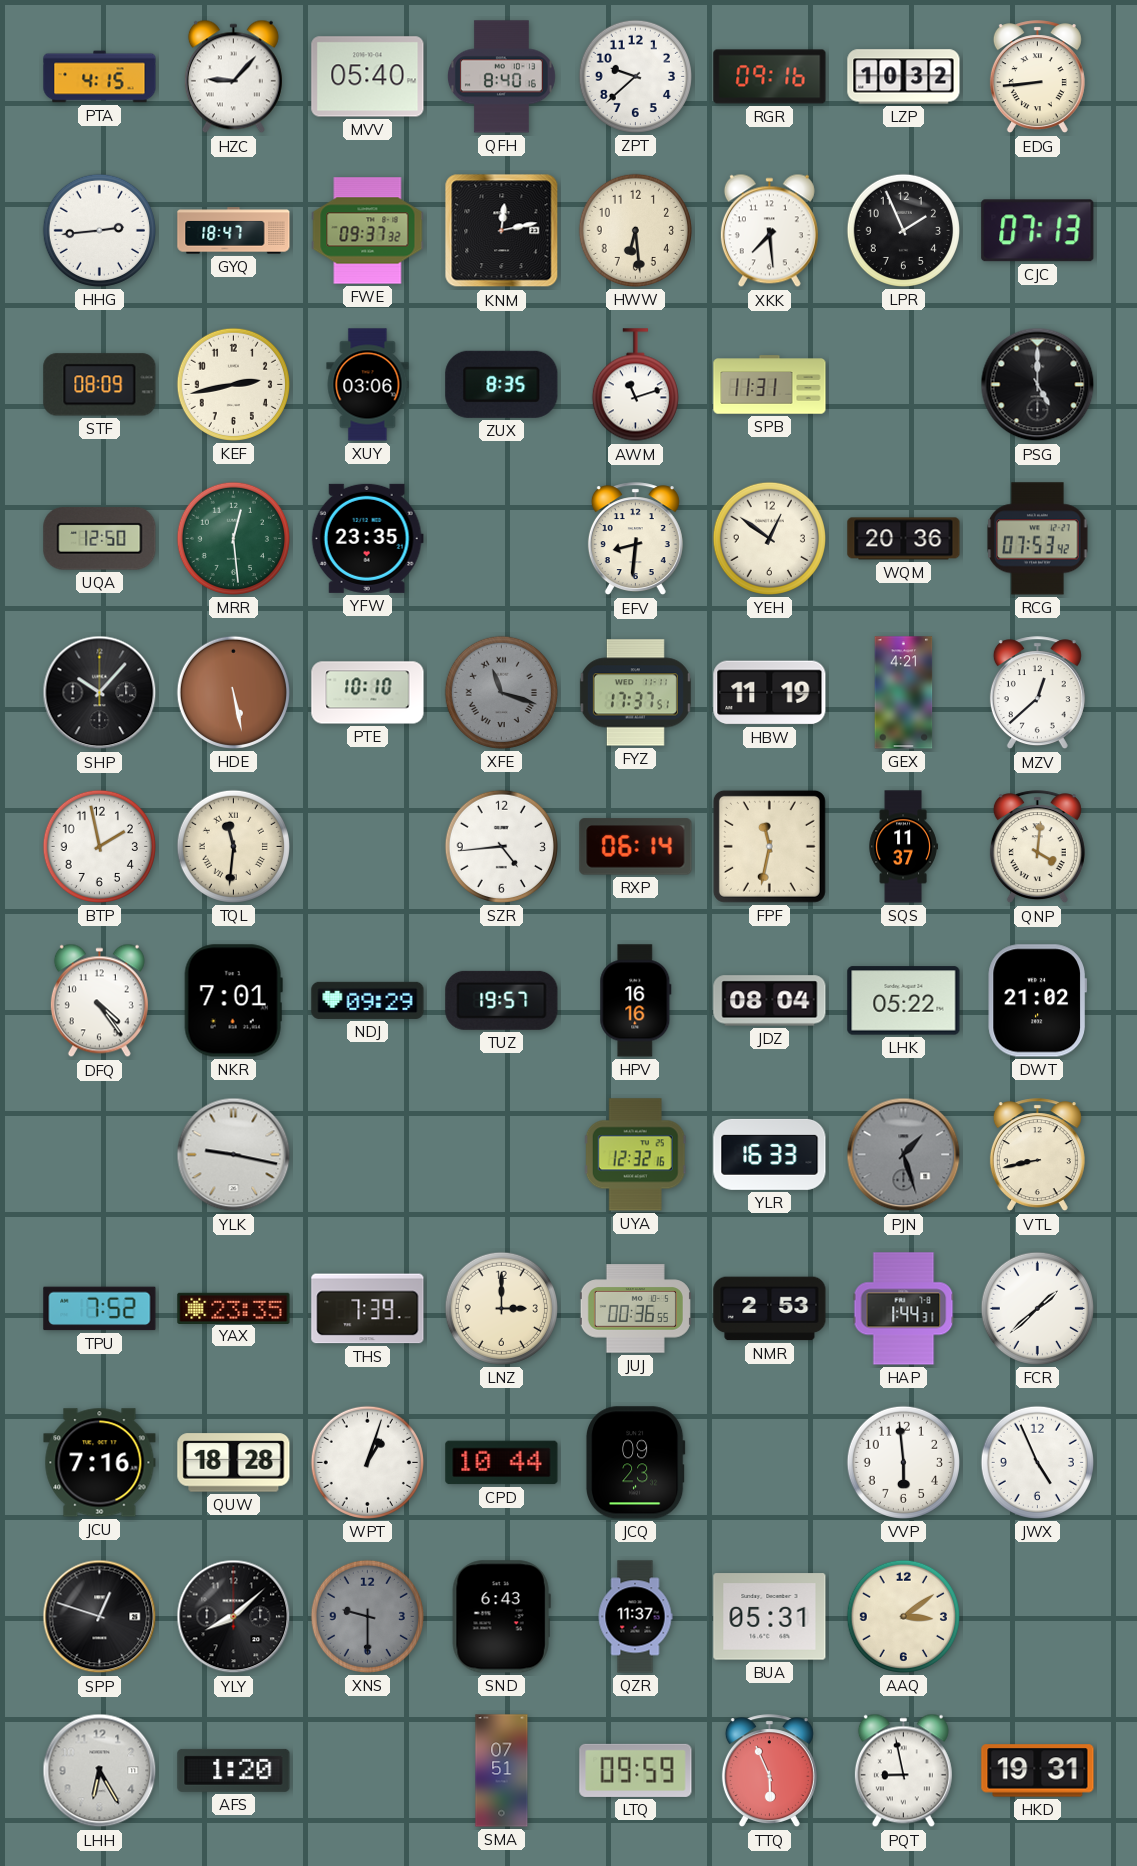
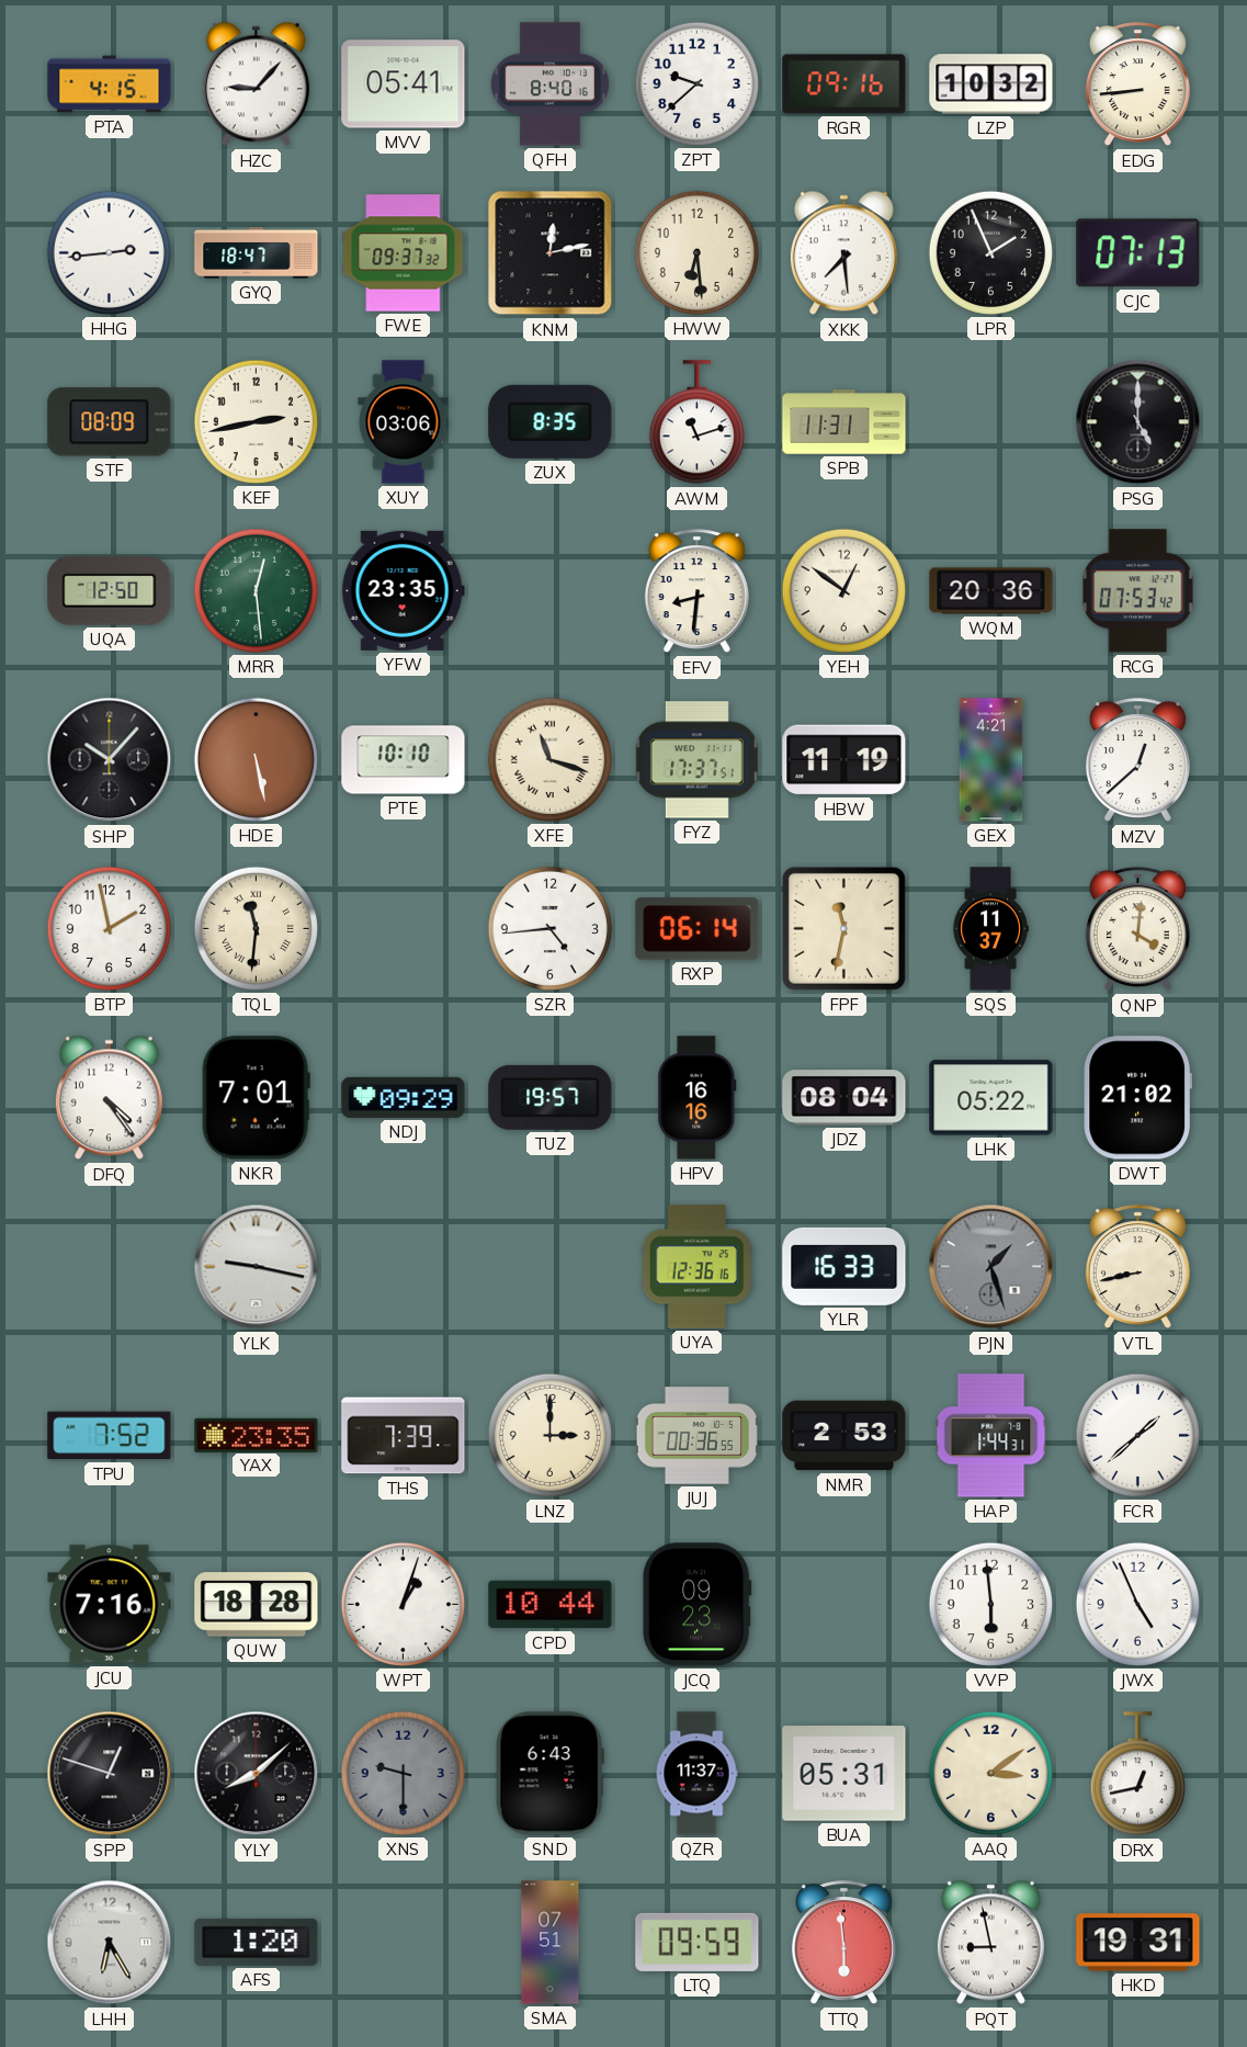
MVV: 05:40 -> 05:41 (404, 84)
XFE dial: grey -> cream (549, 759)
UYA: 12:32 -> 12:36 (696, 1267)
DRX: none -> 12:43 (1137, 1774)
TTQ: 5:56 -> 5:59 (843, 1943)
